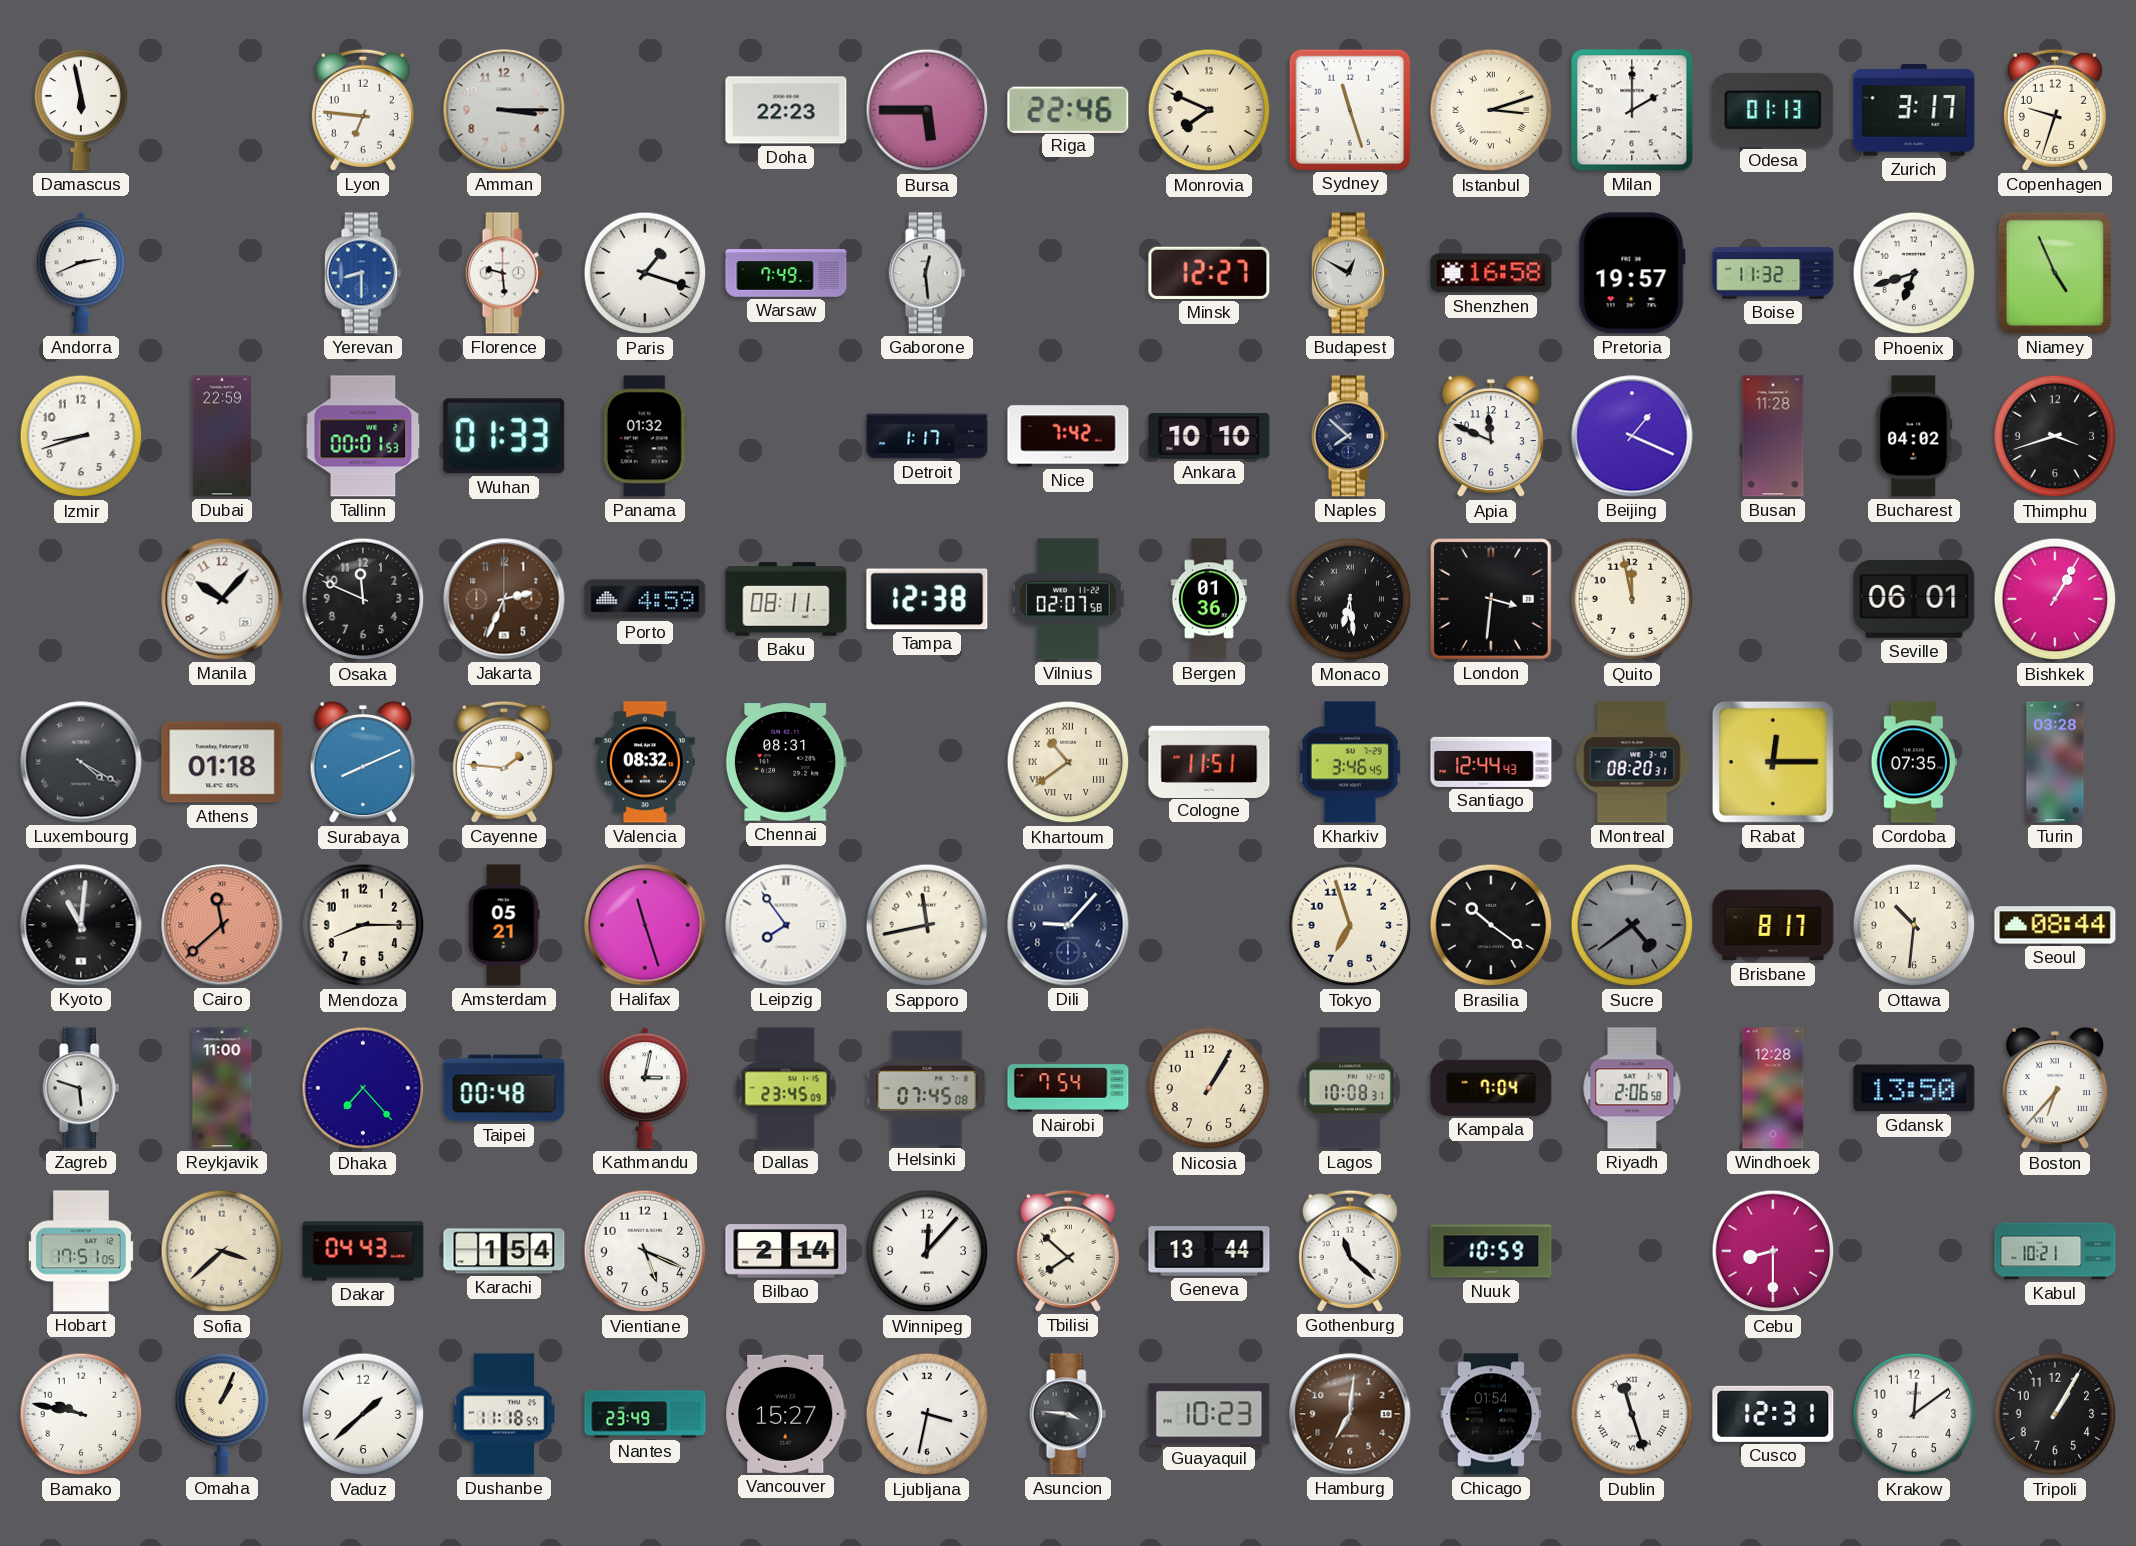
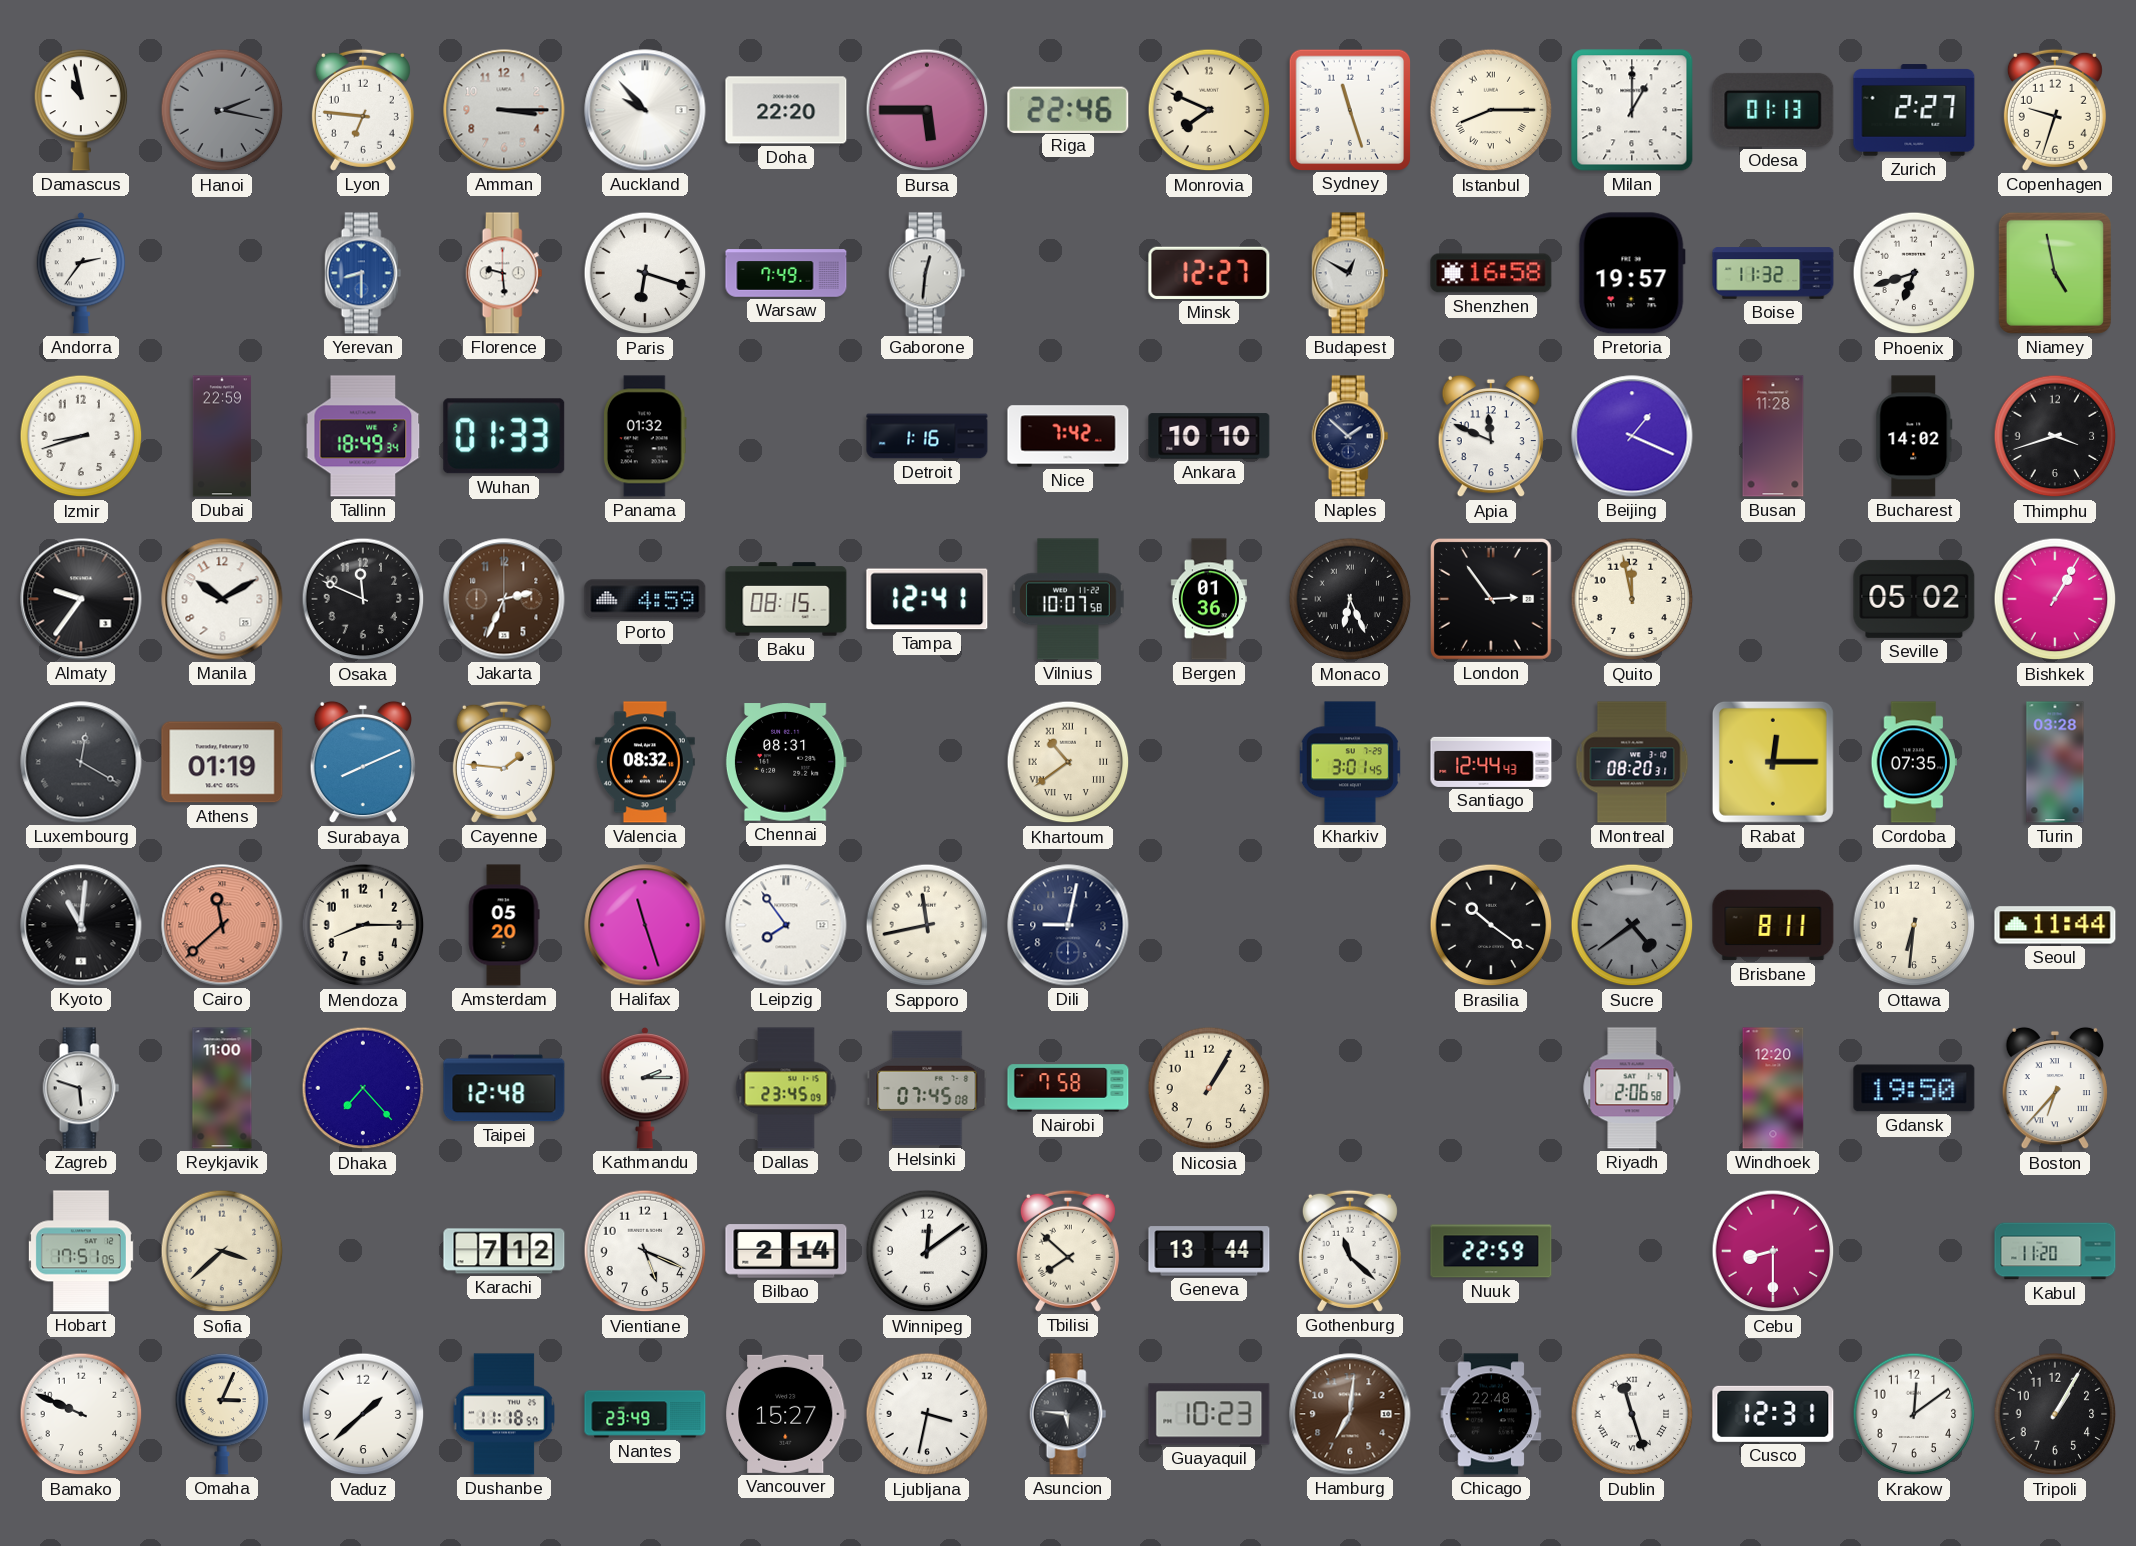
Damascus: 5:58 -> 10:58 (81, 110)
Hanoi: none -> 2:17 (222, 110)
Auckland: none -> 9:53 (645, 110)
Doha: 22:23 -> 22:20 (786, 110)
Istanbul: 3:12 -> 8:15 (1491, 110)
Milan: 2:00 -> 1:00 (1632, 110)
Zurich: 3:17 -> 2:27 (1914, 110)
Andorra: 2:41 -> 2:36 (81, 273)
Paris: 1:18 -> 6:18 (645, 273)
Gaborone: 12:29 -> 12:31 (927, 273)
Niamey: 4:56 -> 4:58 (2055, 273)
Tallinn: 00:01 -> 18:49 (363, 436)
Detroit: 1:17 -> 1:16 (927, 436)
Naples: 7:52 -> 1:52 (1350, 436)
Bucharest: 04:02 -> 14:02 (1914, 436)
Almaty: none -> 9:36 (81, 599)
Manila: 10:07 -> 10:10 (222, 599)
Baku: 08:11 -> 08:15 (786, 599)
Tampa: 12:38 -> 12:41 (927, 599)
Vilnius: 02:07 -> 10:07 (1068, 599)
Monaco: 6:29 -> 6:26 (1350, 599)
London: 3:31 -> 2:54 (1492, 600)
Seville: 06:01 -> 05:02 (1914, 599)
Luxembourg: 4:20 -> 12:20 (81, 762)
Athens: 01:18 -> 01:19 (222, 762)
Cologne: 11:51 -> none (1209, 761)
Kharkiv: 3:46 -> 3:01 (1350, 762)
Amsterdam: 05:21 -> 05:20 (504, 925)
Dili: 9:07 -> 9:02 (1068, 925)
Tokyo: 6:57 -> none (1350, 925)
Brisbane: 8:17 -> 8:11 (1773, 925)
Ottawa: 10:31 -> 6:31 (1914, 925)
Seoul: 08:44 -> 11:44 (2055, 925)
Taipei: 00:48 -> 12:48 (504, 1088)
Kathmandu: 3:02 -> 2:15 (645, 1088)
Nairobi: 7:54 -> 7:58 (1068, 1088)
Lagos: 10:08 -> none (1350, 1088)
Kampala: 7:04 -> none (1491, 1088)
Windhoek: 12:28 -> 12:20 (1773, 1088)
Gdansk: 13:50 -> 19:50 (1914, 1088)
Dakar: 04:43 -> none (363, 1251)
Karachi: 1:54 -> 7:12 (504, 1251)
Winnipeg: 12:07 -> 12:09 (927, 1251)
Nuuk: 10:59 -> 22:59 (1491, 1251)
Kabul: 10:21 -> 11:20 (2055, 1251)
Bamako: 9:47 -> 9:49 (81, 1414)
Omaha: 1:04 -> 3:04 (222, 1414)
Asuncion: 3:46 -> 5:46 (1068, 1414)
Chicago: 01:54 -> 22:48 (1491, 1414)
